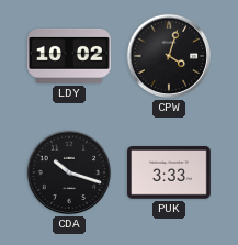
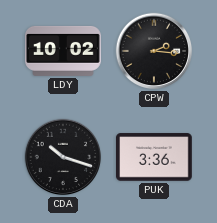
CPW: 4:03 -> 2:16 (154, 51)
PUK: 3:33 -> 3:36 (155, 157)
